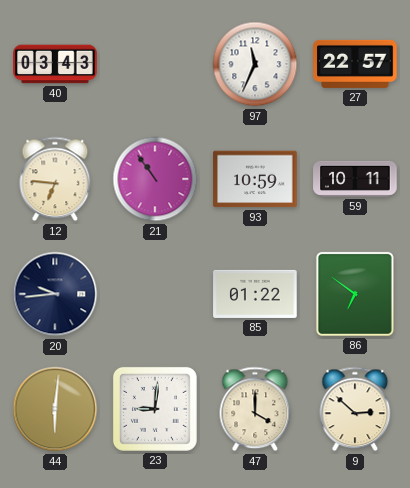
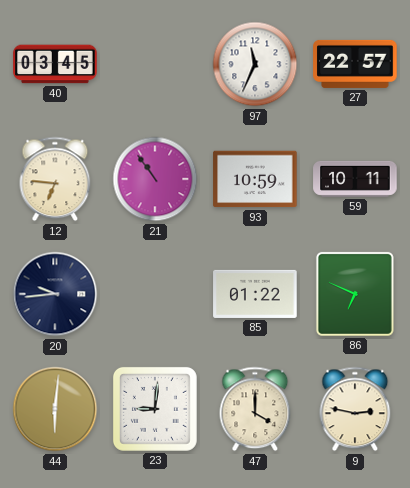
40: 03:43 -> 03:45 (55, 64)
86: 6:51 -> 6:49 (355, 294)
9: 2:52 -> 2:47 (355, 409)
